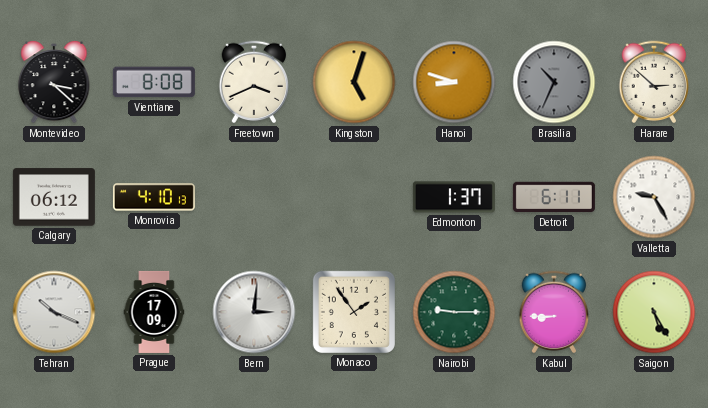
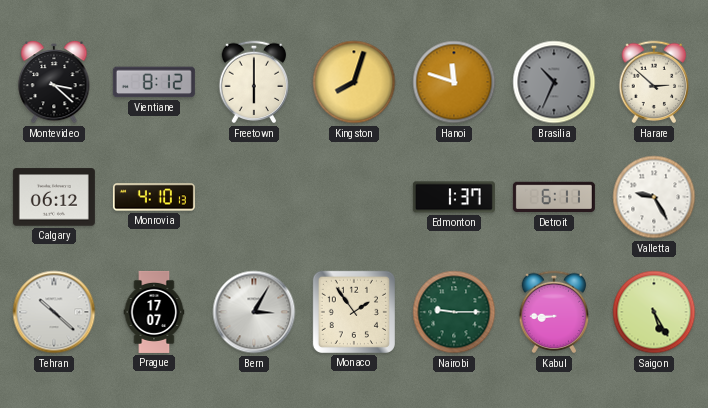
Vientiane: 8:08 -> 8:12 (154, 82)
Freetown: 3:41 -> 6:00 (254, 82)
Kingston: 5:03 -> 8:03 (354, 82)
Hanoi: 8:48 -> 11:48 (454, 82)
Tehran: 10:19 -> 10:22 (54, 312)
Prague: 17:09 -> 17:07 (154, 312)
Bern: 3:01 -> 3:05 (254, 312)
